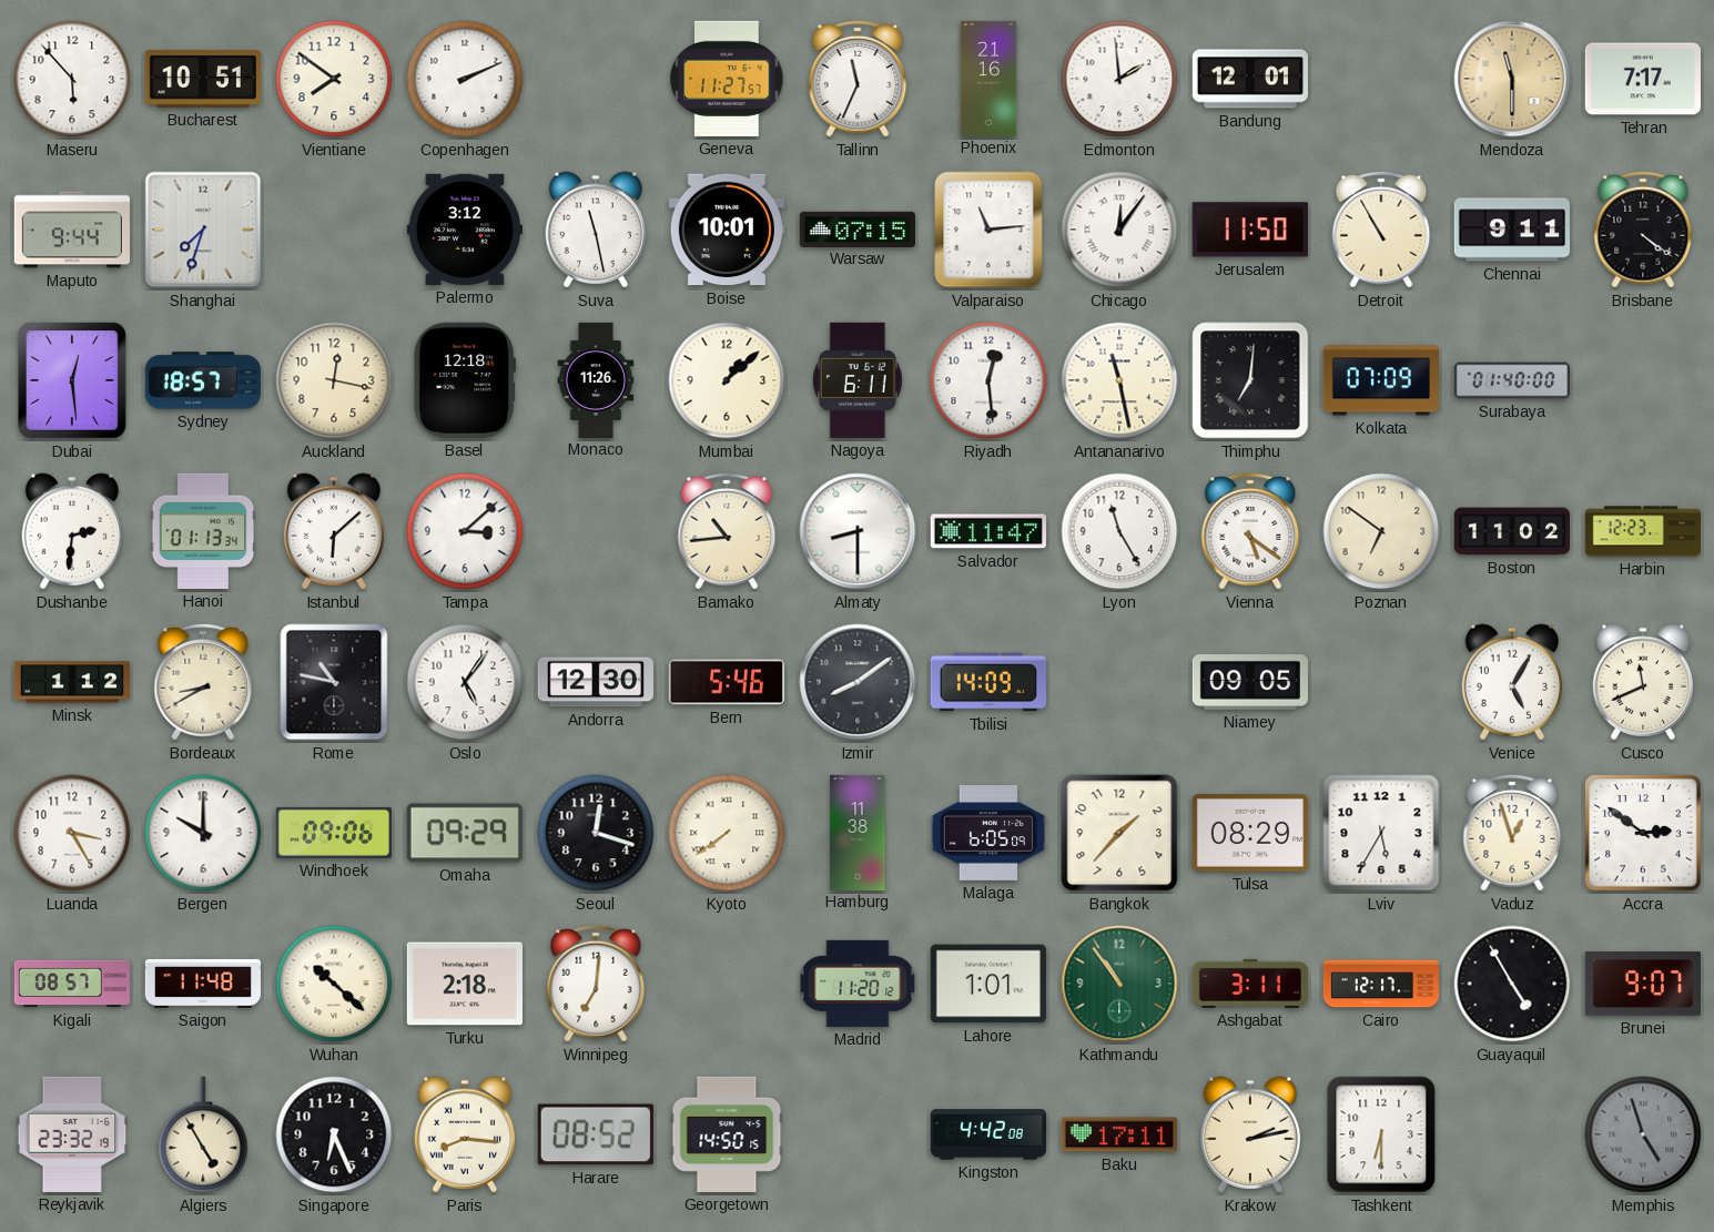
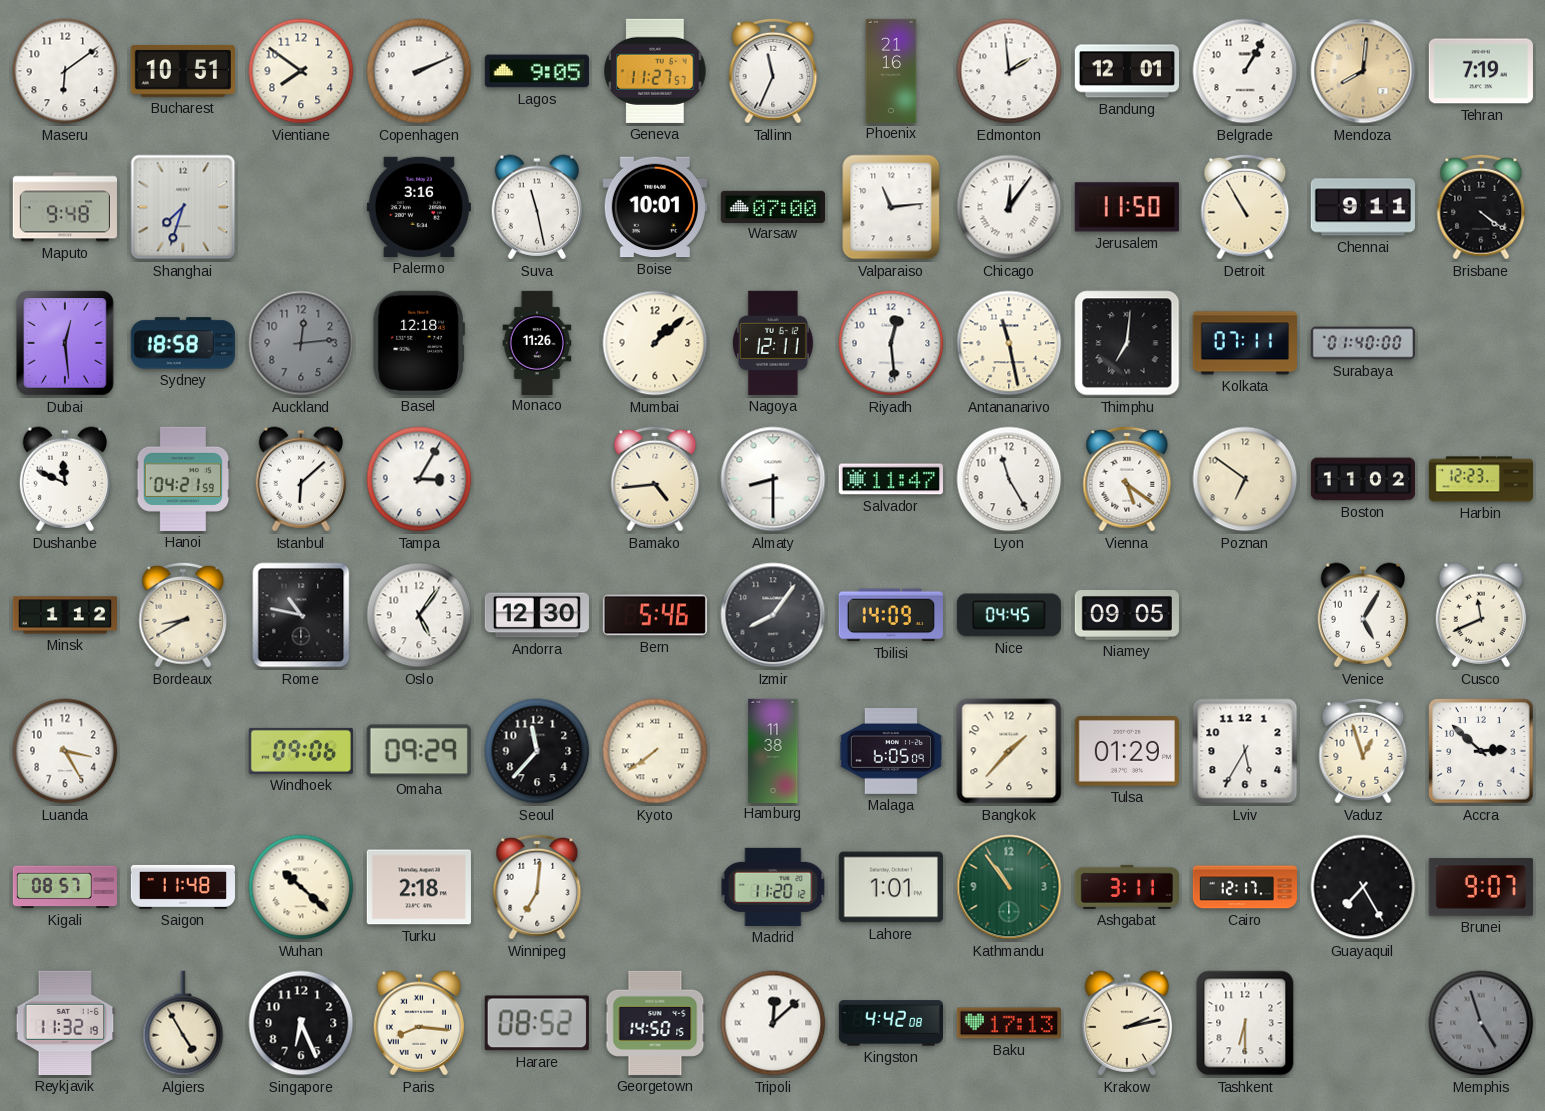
Maseru: 5:53 -> 6:09 (65, 71)
Lagos: none -> 9:05 (537, 71)
Belgrade: none -> 1:05 (1245, 71)
Mendoza: 11:30 -> 8:01 (1363, 71)
Tehran: 7:17 -> 7:19 (1481, 71)
Maputo: 9:44 -> 9:48 (65, 207)
Palermo: 3:12 -> 3:16 (419, 207)
Warsaw: 07:15 -> 07:00 (772, 206)
Sydney: 18:57 -> 18:58 (183, 343)
Auckland: 12:17 -> 12:14 (301, 343)
Auckland dial: cream -> grey (301, 343)
Nagoya: 6:11 -> 12:11 (773, 343)
Kolkata: 07:09 -> 07:11 (1245, 343)
Dushanbe: 2:31 -> 11:49 (64, 479)
Hanoi: 01:13 -> 04:21 (183, 479)
Tampa: 3:08 -> 3:05 (419, 479)
Bamako: 10:44 -> 4:44 (655, 479)
Izmir: 8:09 -> 8:06 (773, 615)
Nice: none -> 04:45 (1009, 615)
Bergen: 10:00 -> none (203, 833)
Seoul: 12:18 -> 11:37 (537, 751)
Tulsa: 08:29 -> 01:29 (1127, 752)
Accra: 2:51 -> 2:52 (1482, 752)
Guayaquil: 4:55 -> 7:25 (1363, 887)
Reykjavik: 23:32 -> 11:32 (65, 1023)
Tripoli: none -> 12:08 (773, 1023)
Baku: 17:11 -> 17:13 (1009, 1023)
